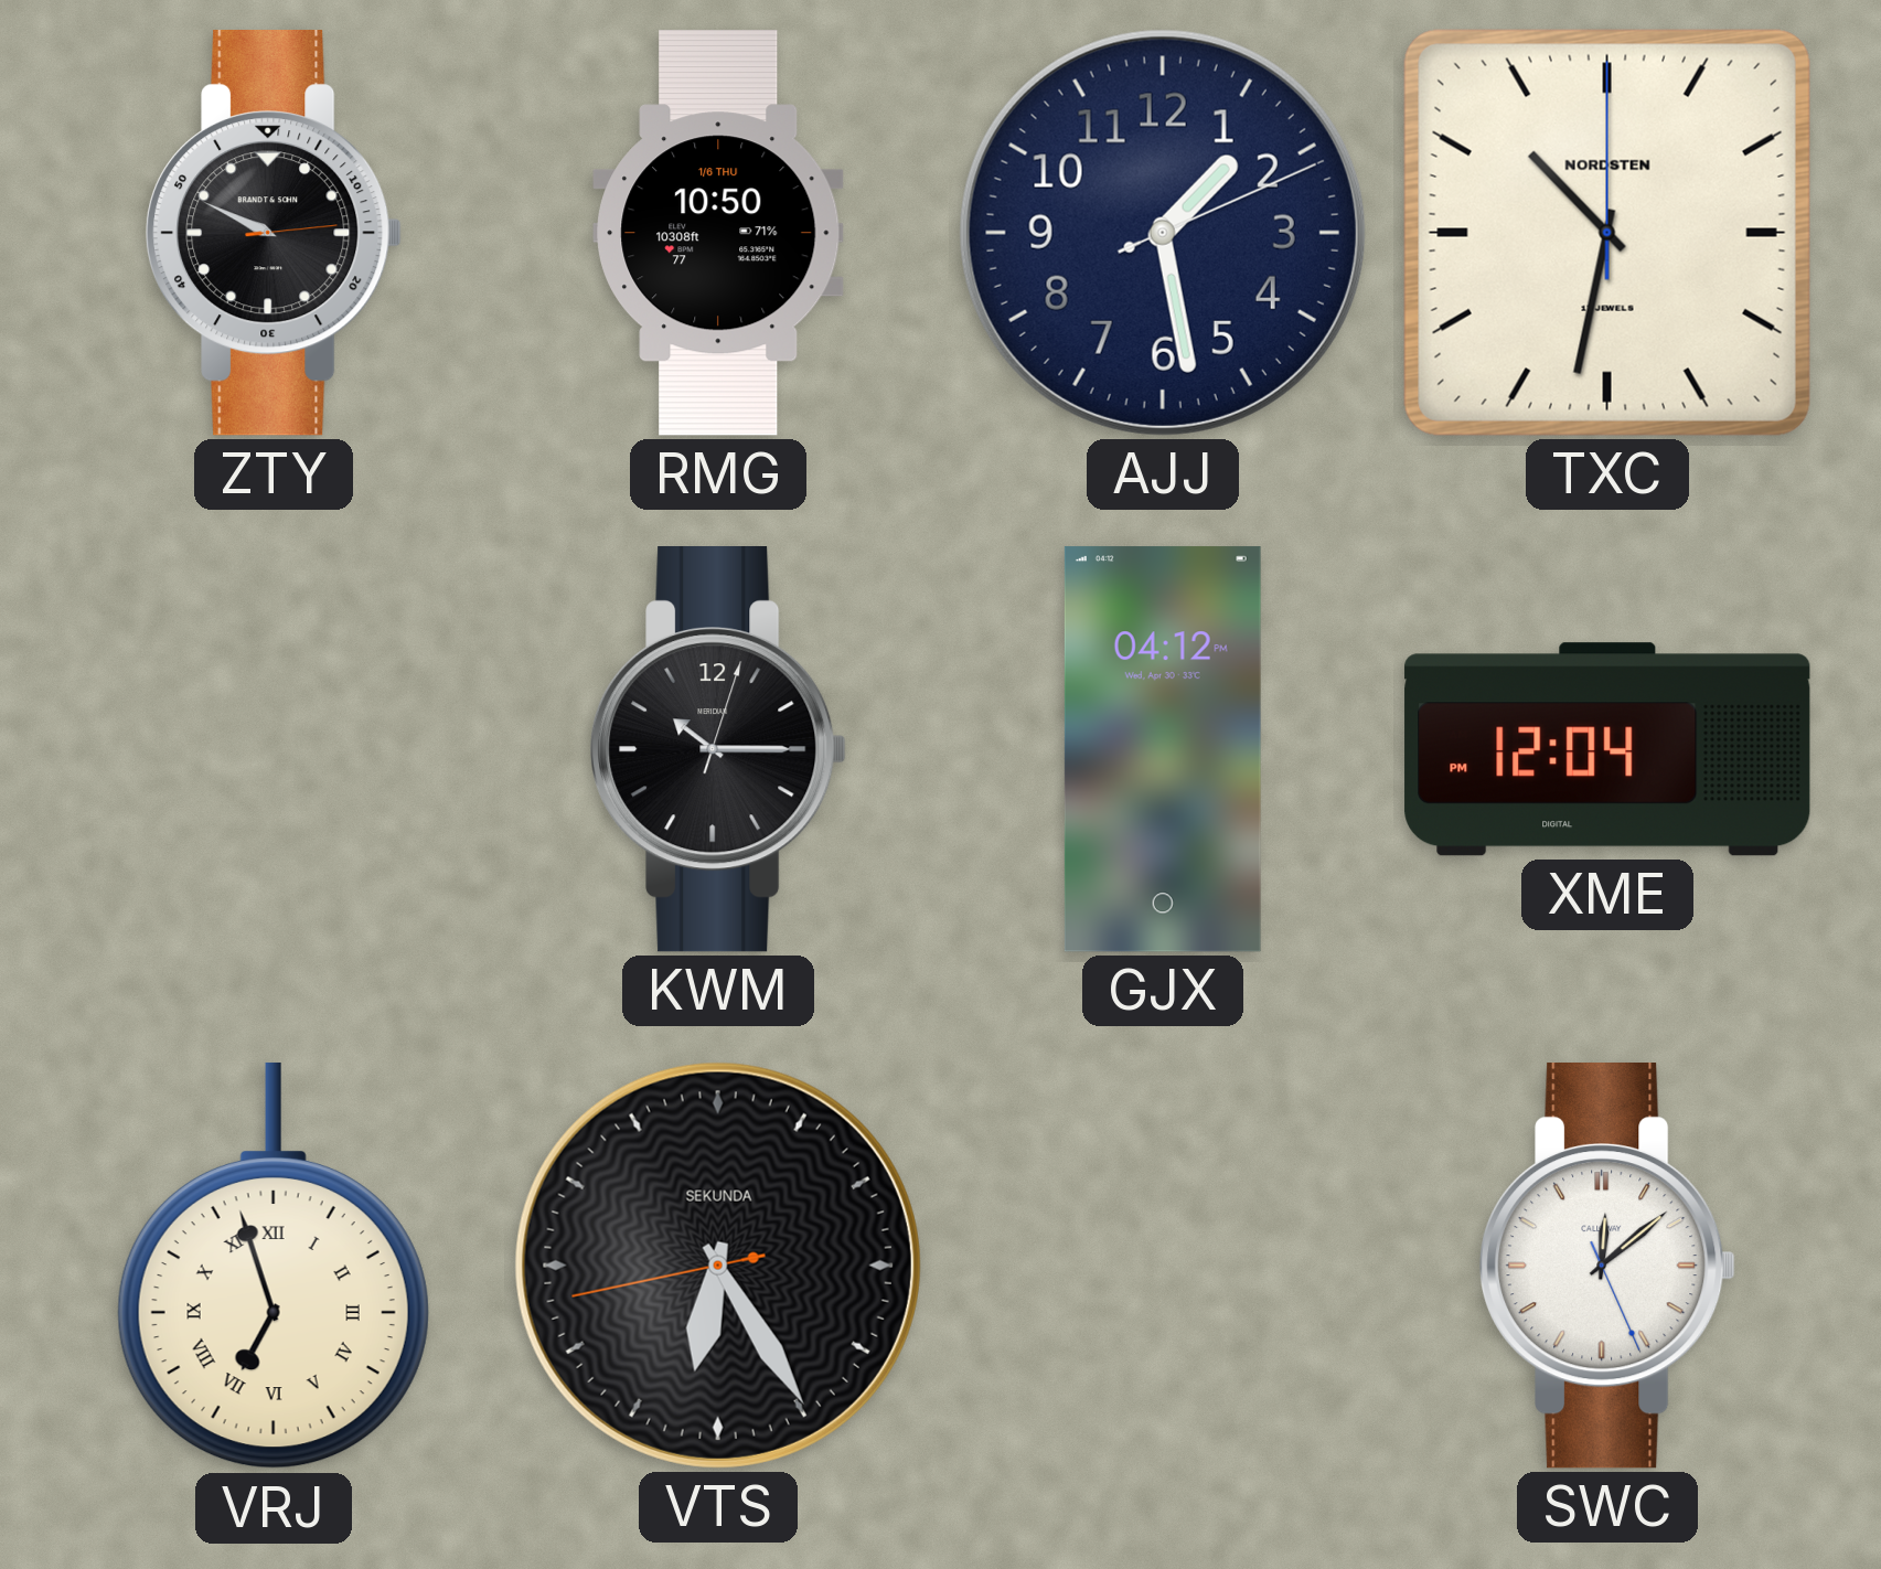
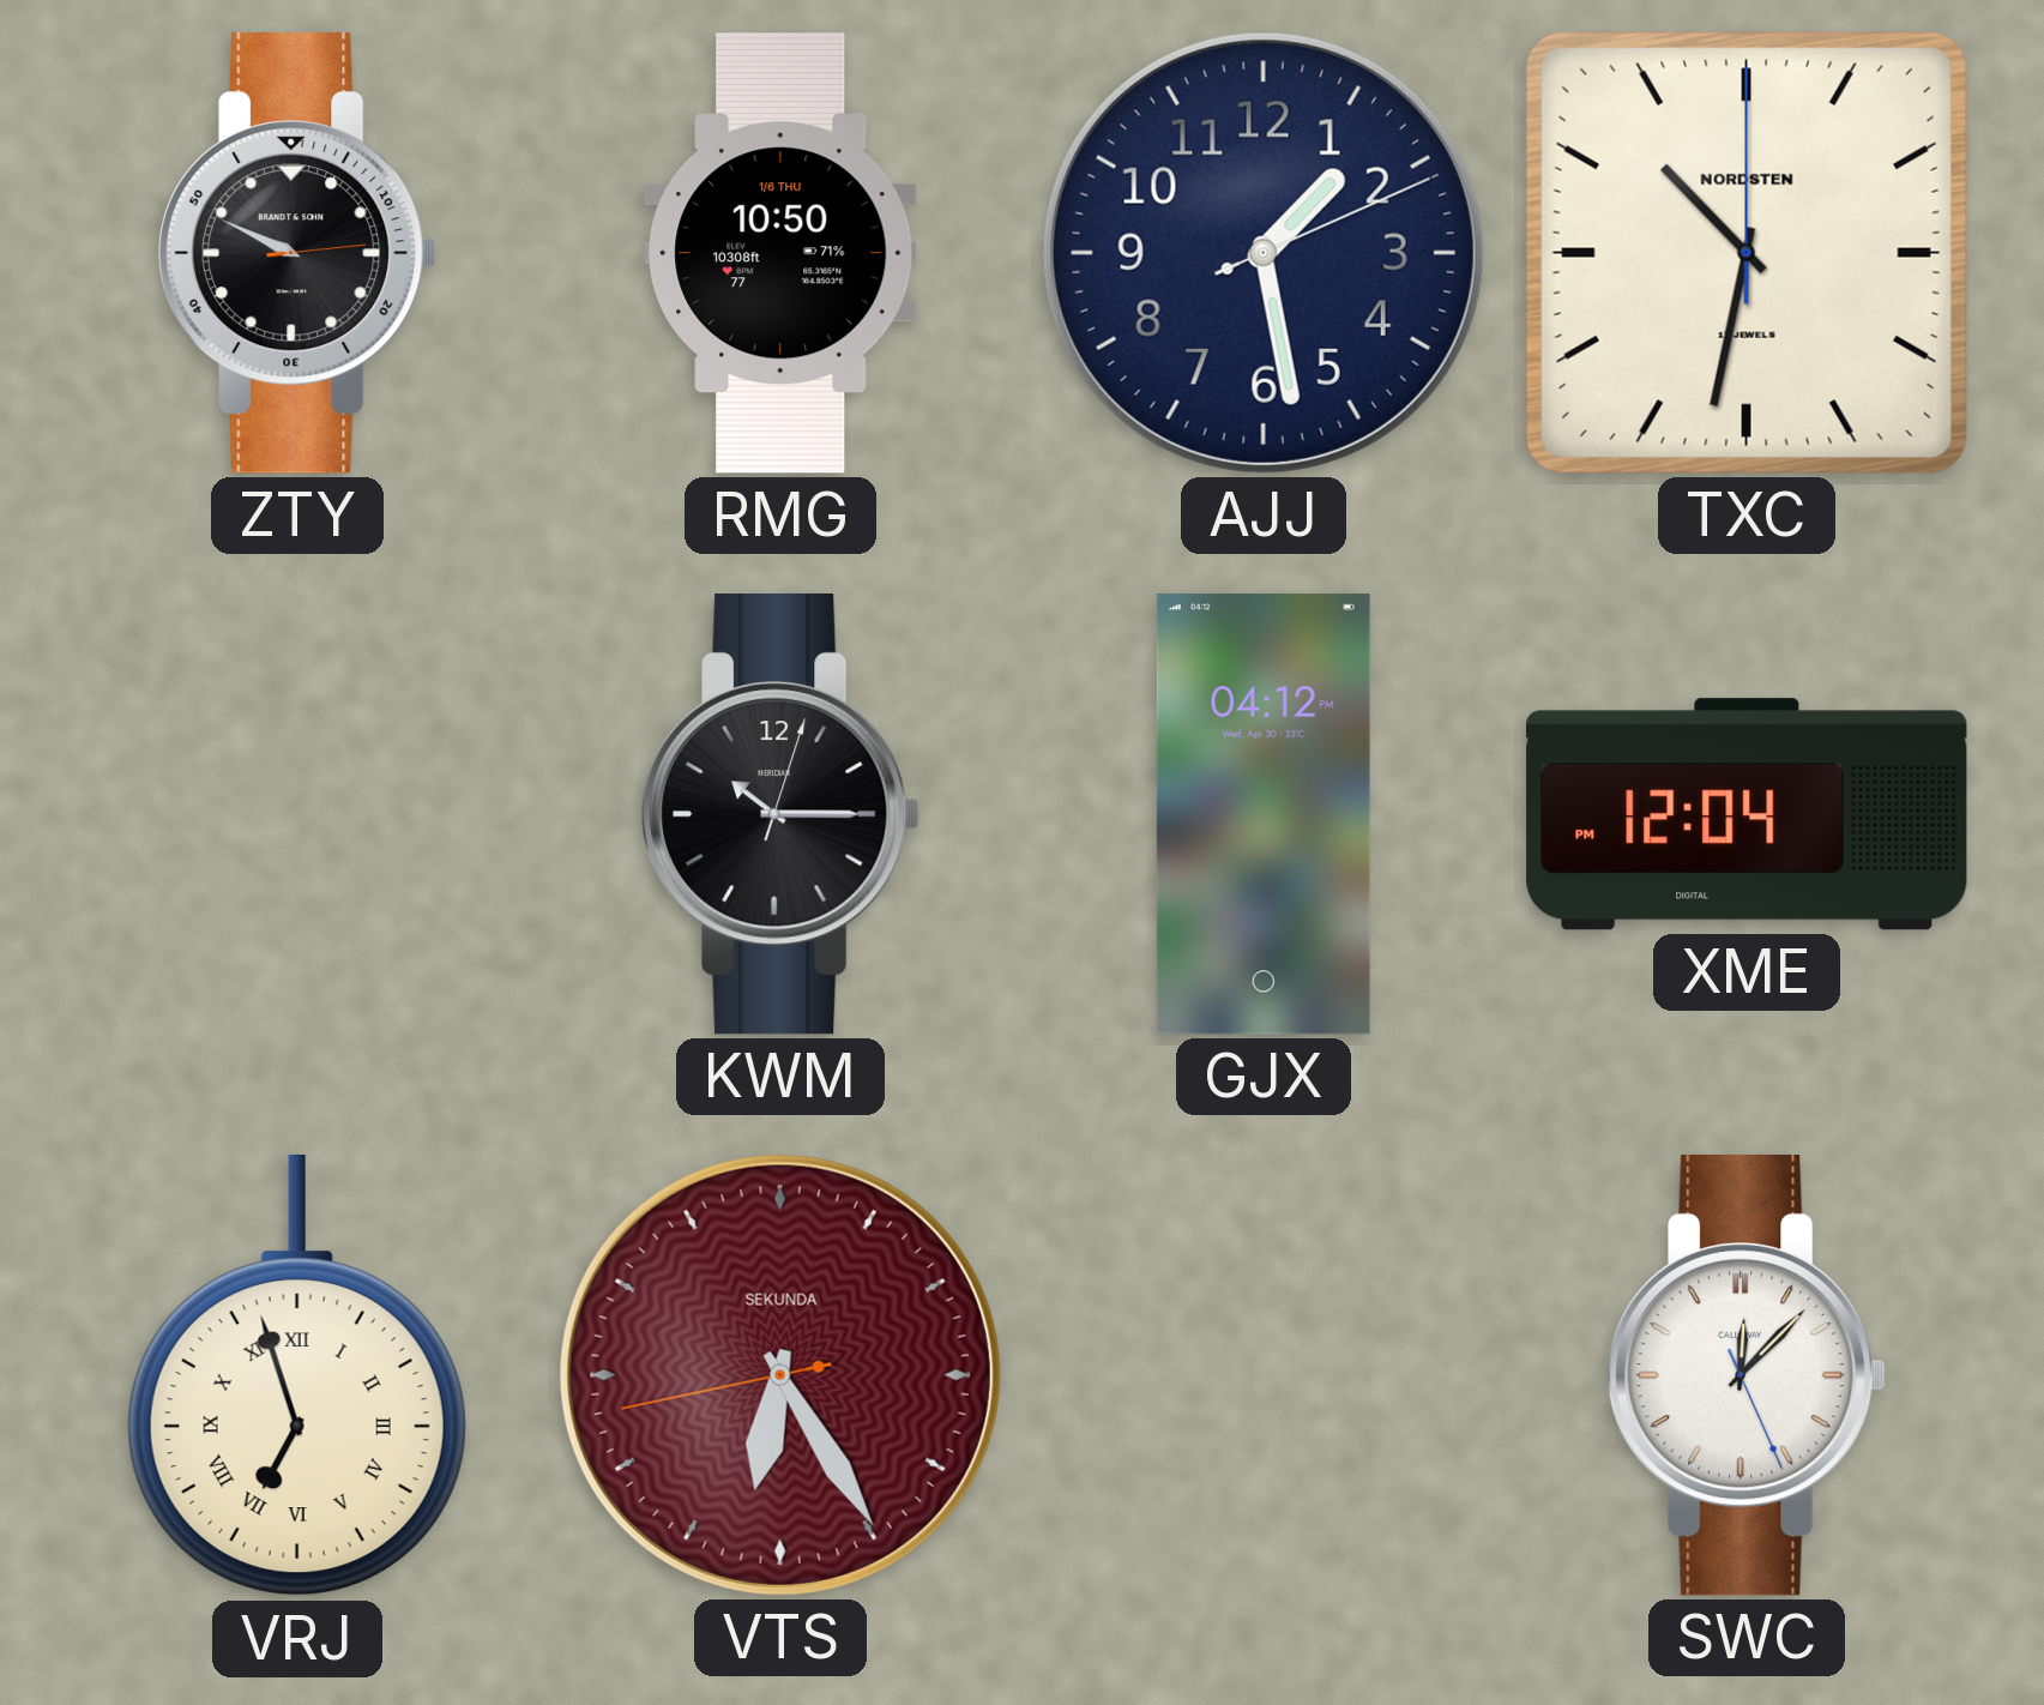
VTS dial: black -> burgundy (780, 1375)
SWC: 12:08 -> 12:07 (1747, 1376)
